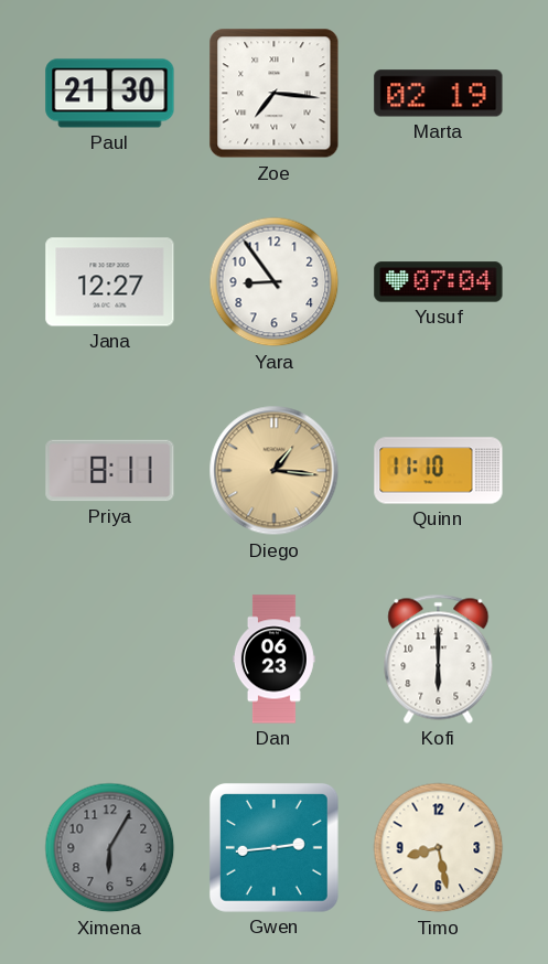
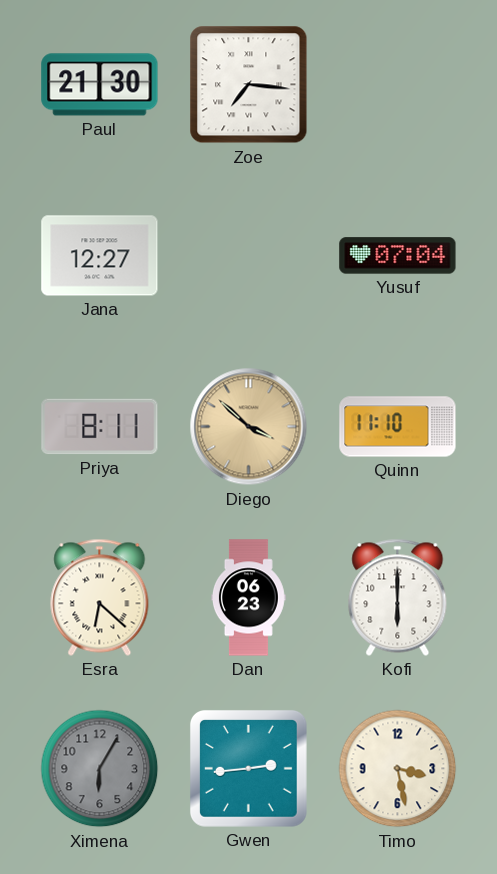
Marta: 02:19 -> none (439, 94)
Yara: 8:54 -> none (275, 282)
Diego: 1:16 -> 3:52 (249, 427)
Esra: none -> 6:22 (100, 597)
Timo: 8:28 -> 3:28 (398, 769)
